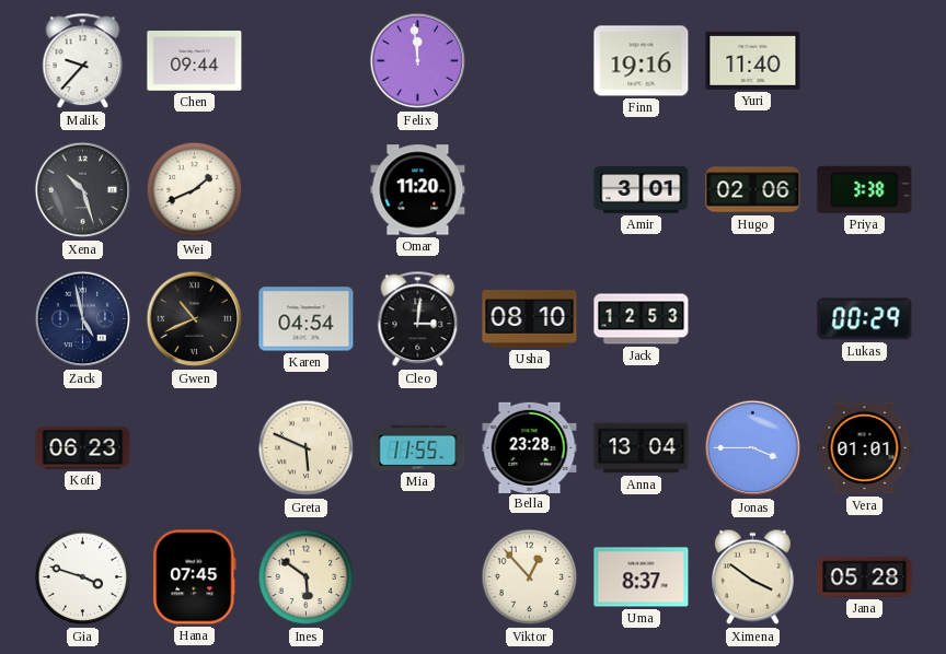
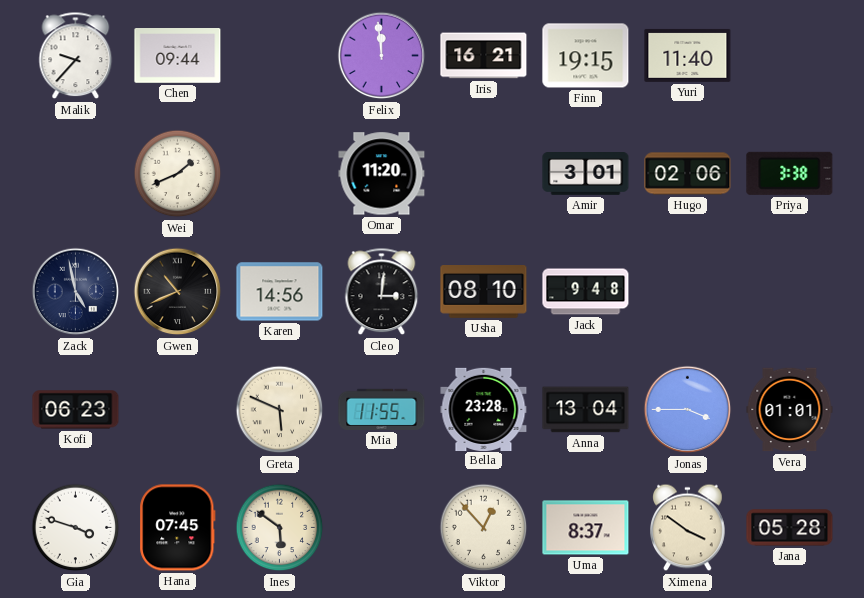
Iris: none -> 16:21 (484, 56)
Finn: 19:16 -> 19:15 (586, 56)
Xena: 10:27 -> none (83, 190)
Karen: 04:54 -> 14:56 (280, 292)
Jack: 12:53 -> 9:48 (586, 292)
Lukas: 00:29 -> none (865, 319)
